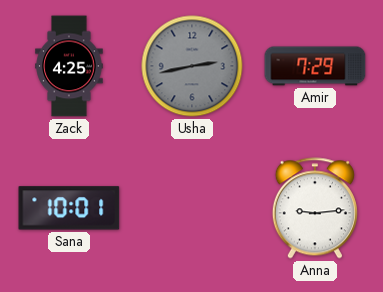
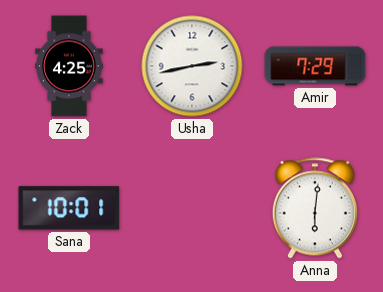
Usha dial: grey -> white (192, 66)
Anna: 9:14 -> 6:01 (315, 208)
